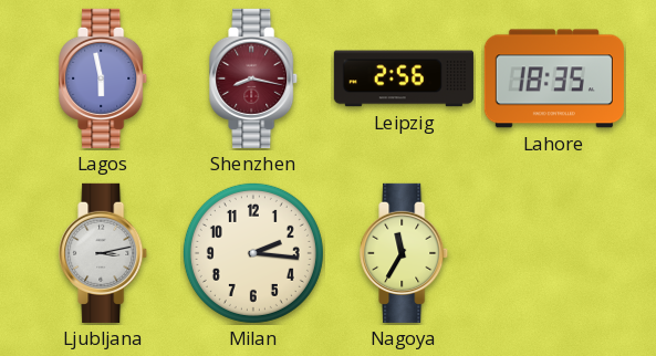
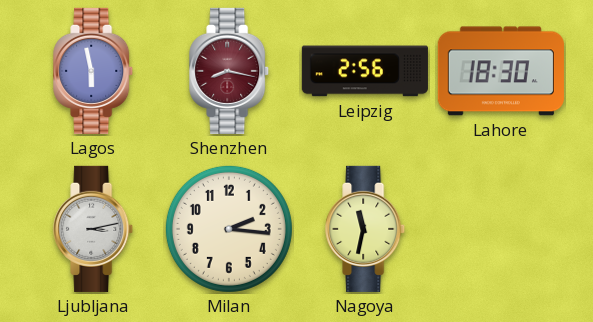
Lahore: 18:35 -> 18:30 (501, 71)
Nagoya: 11:35 -> 11:32 (366, 229)
